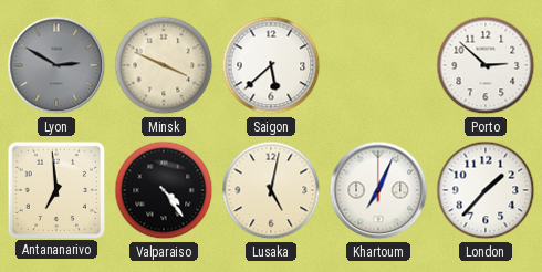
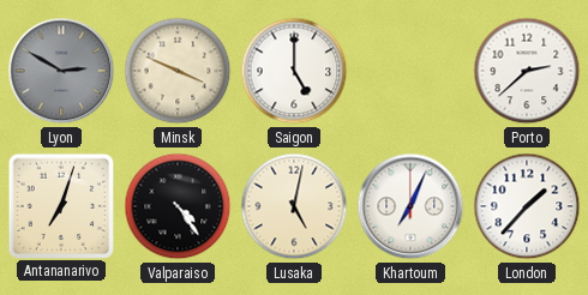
Saigon: 5:38 -> 5:00 (294, 71)
Porto: 2:52 -> 2:38 (527, 71)
Antananarivo: 6:59 -> 7:03 (60, 205)
